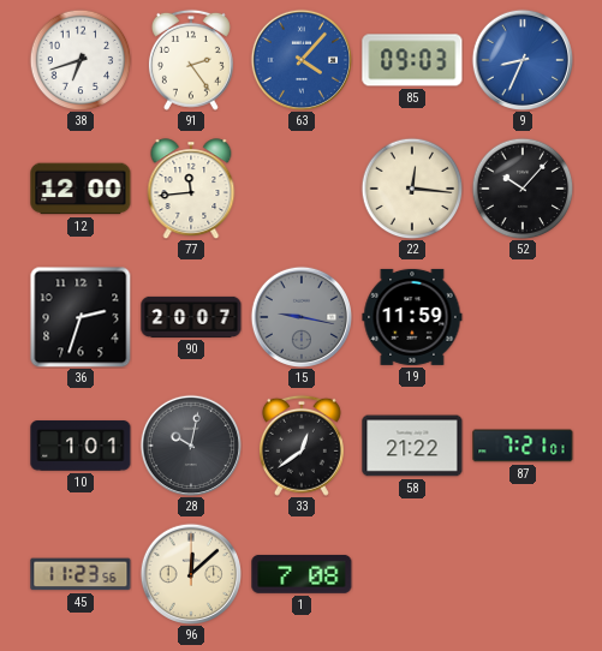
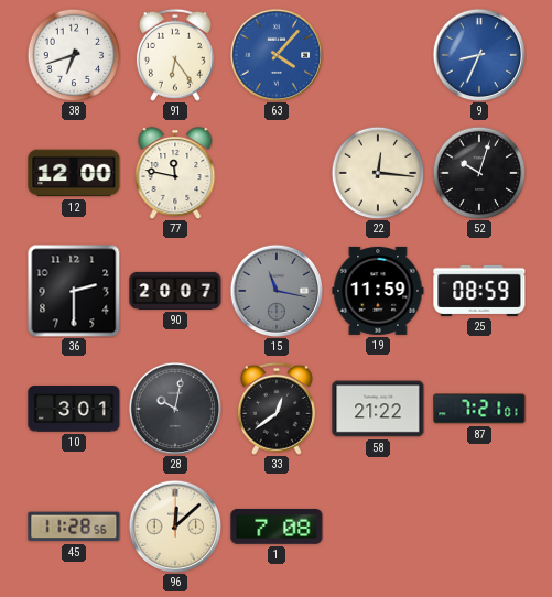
91: 2:24 -> 6:24 (175, 55)
85: 09:03 -> none (412, 60)
77: 11:44 -> 11:47 (175, 173)
52: 10:07 -> 10:03 (479, 173)
36: 2:33 -> 2:30 (74, 291)
15: 9:17 -> 11:17 (275, 290)
25: none -> 08:59 (479, 291)
10: 1:01 -> 3:01 (74, 409)
45: 11:23 -> 11:28 (74, 527)
